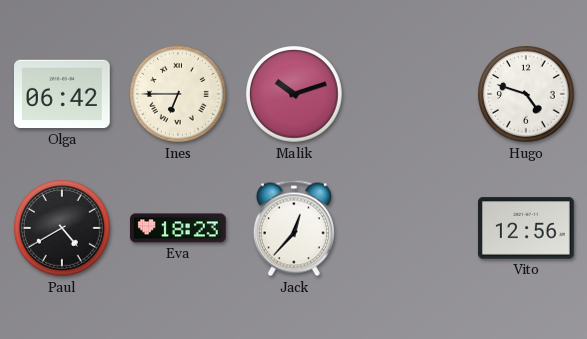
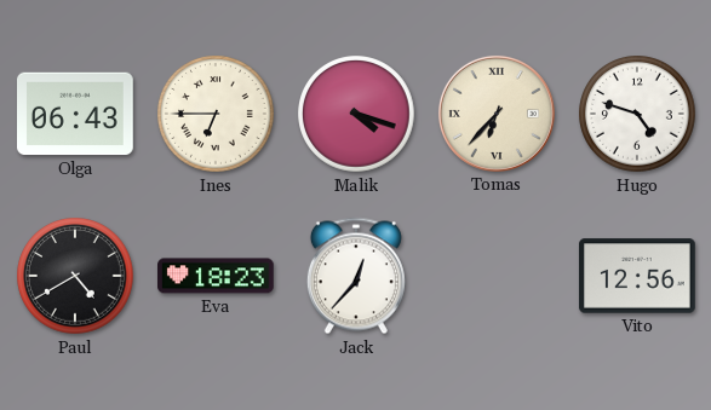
Olga: 06:42 -> 06:43 (76, 114)
Malik: 10:12 -> 4:18 (356, 114)
Tomas: none -> 6:37 (497, 114)
